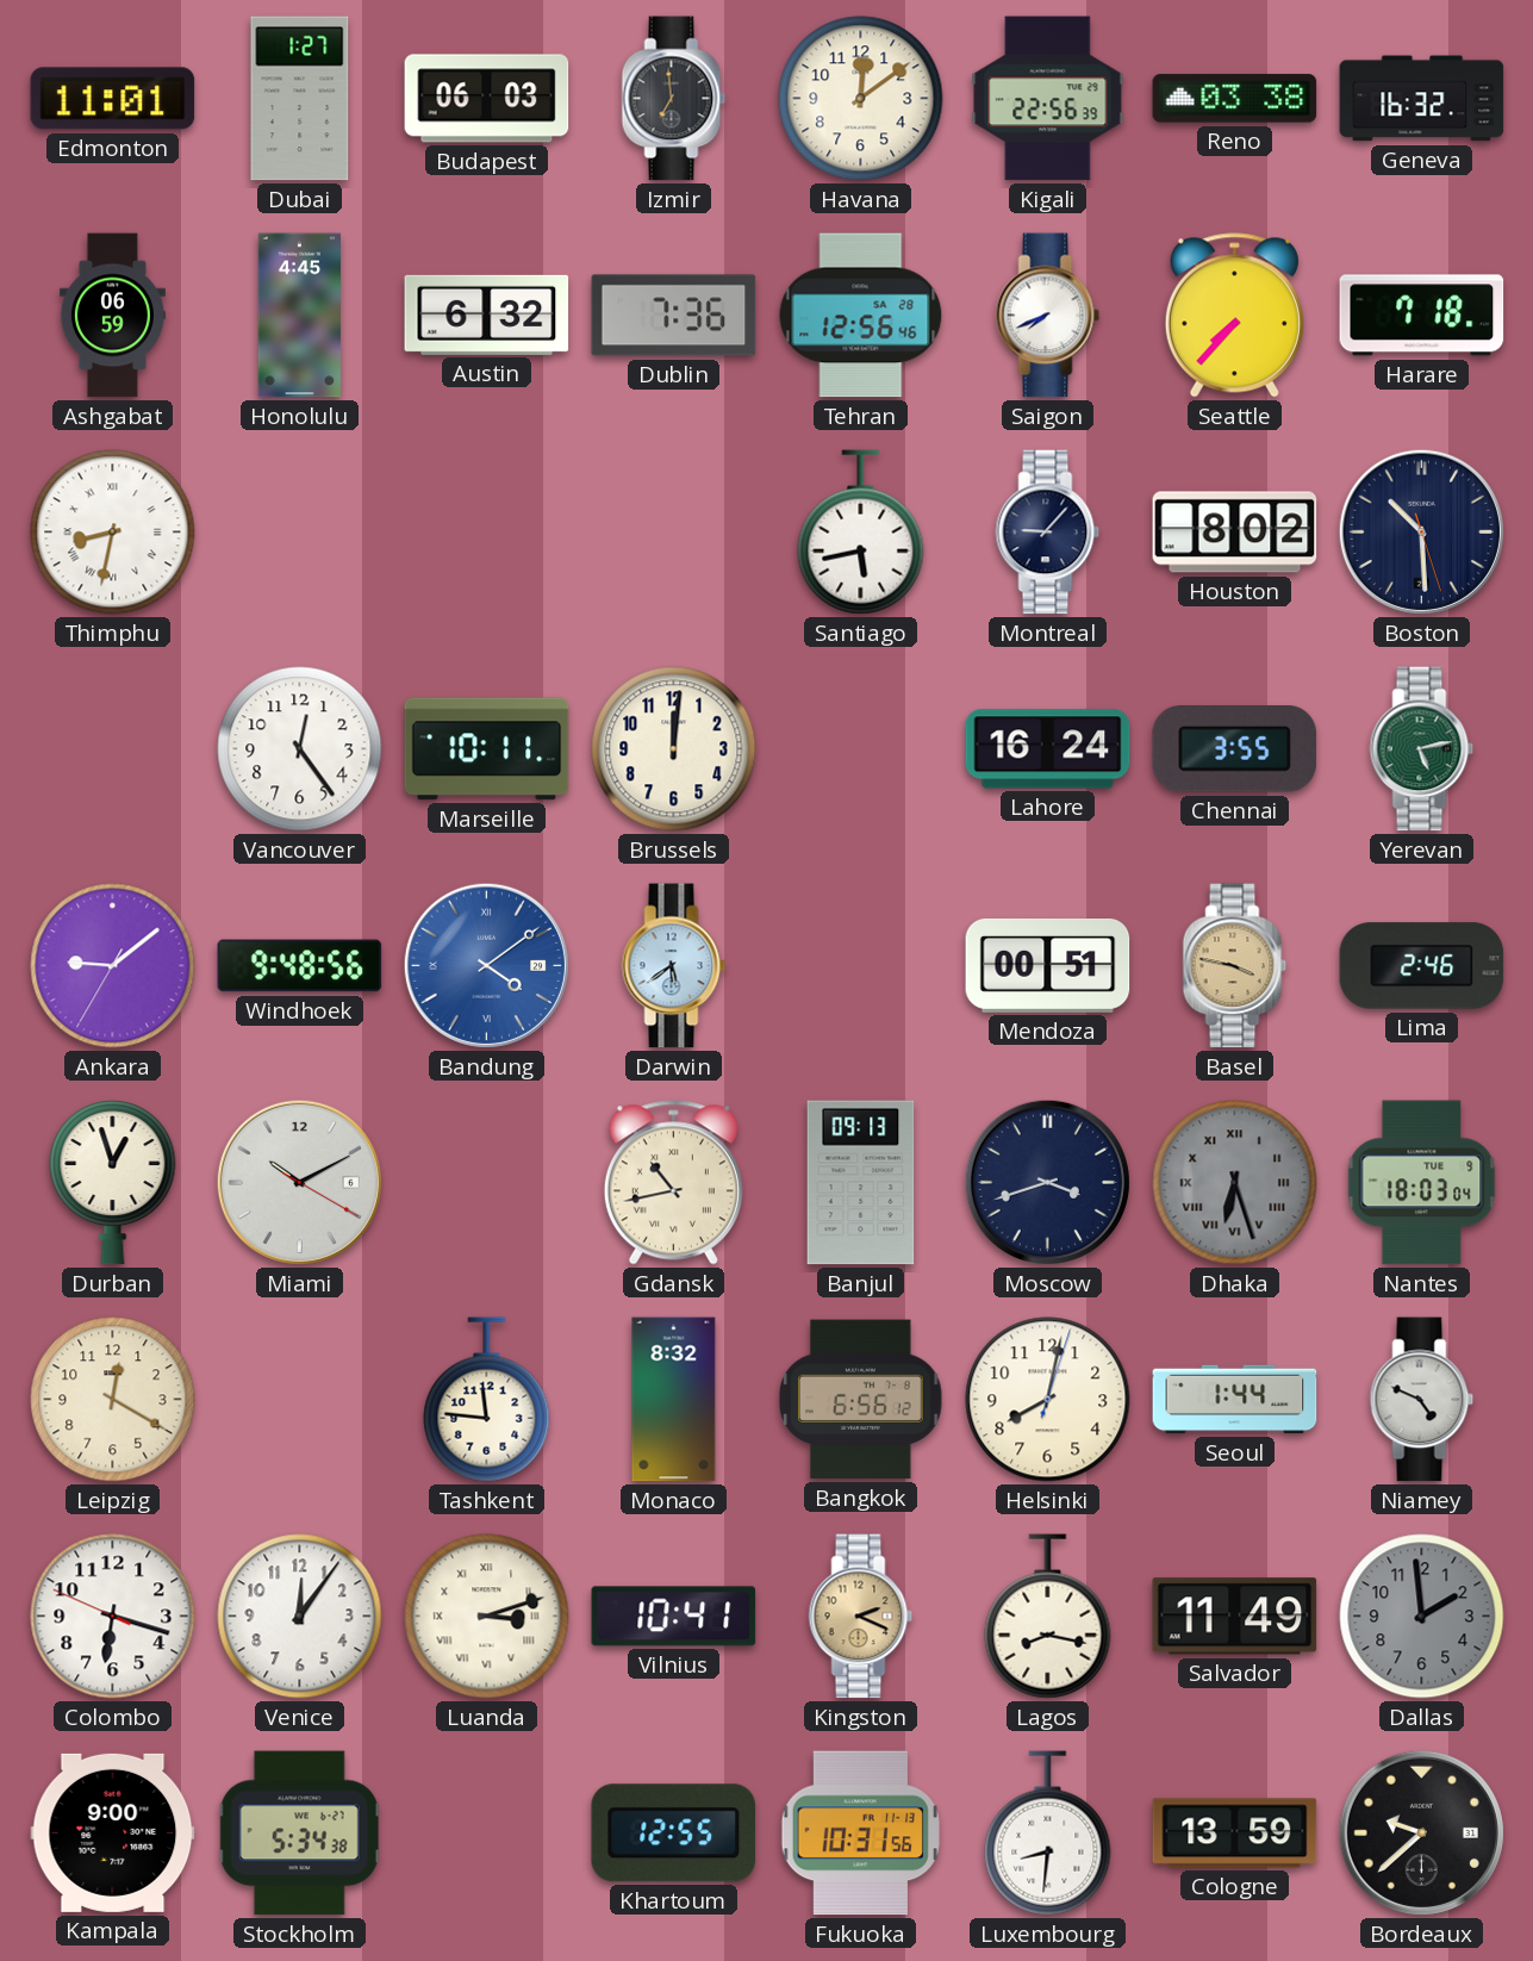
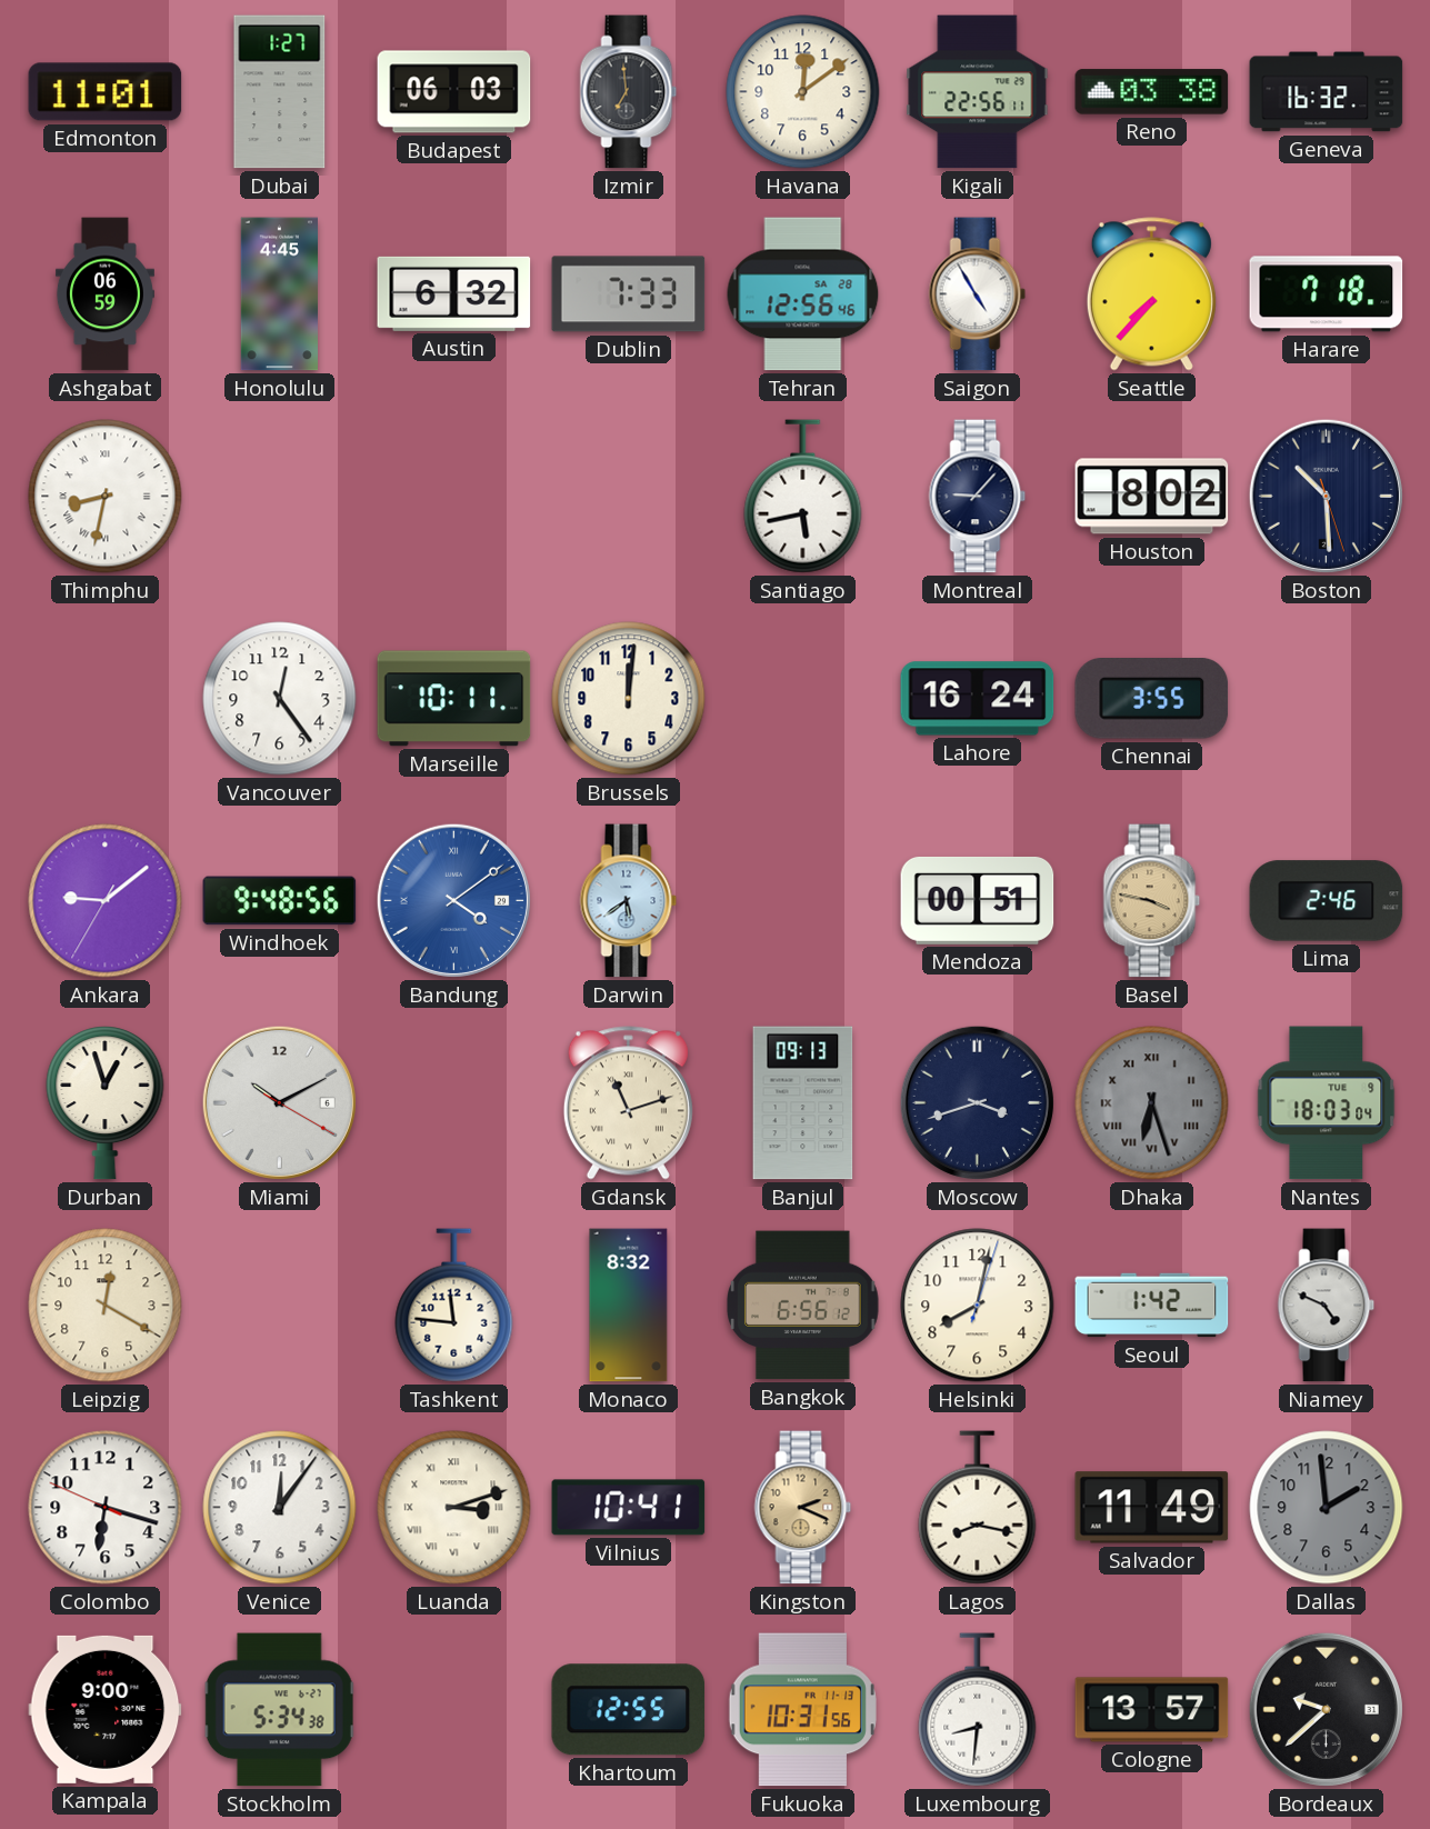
Kigali: 22:56:39 -> 22:56:11 (978, 92)
Dublin: 7:36 -> 7:33 (629, 294)
Saigon: 7:41 -> 4:55 (978, 294)
Yerevan: 5:13 -> none (1422, 749)
Gdansk: 10:43 -> 11:12 (628, 1103)
Seoul: 1:44 -> 1:42 (1152, 1306)
Cologne: 13:59 -> 13:57 (1152, 1710)
